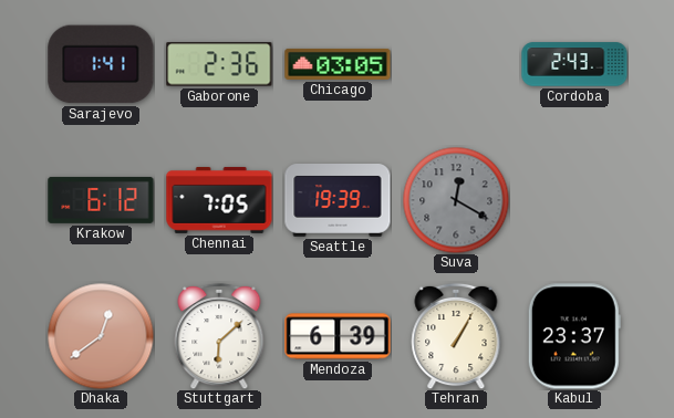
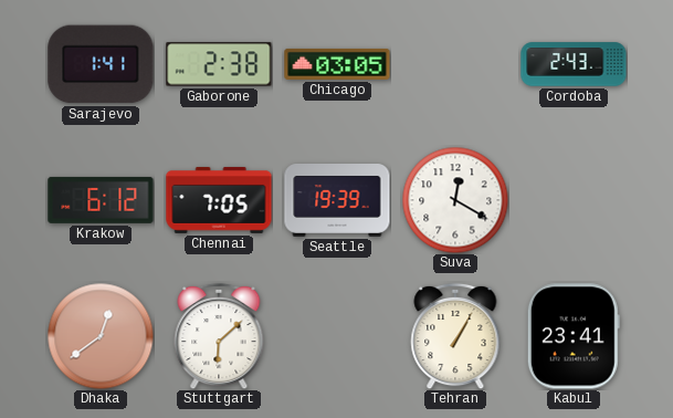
Gaborone: 2:36 -> 2:38 (219, 64)
Suva dial: grey -> white (455, 200)
Mendoza: 6:39 -> none (338, 336)
Kabul: 23:37 -> 23:41 (574, 336)
